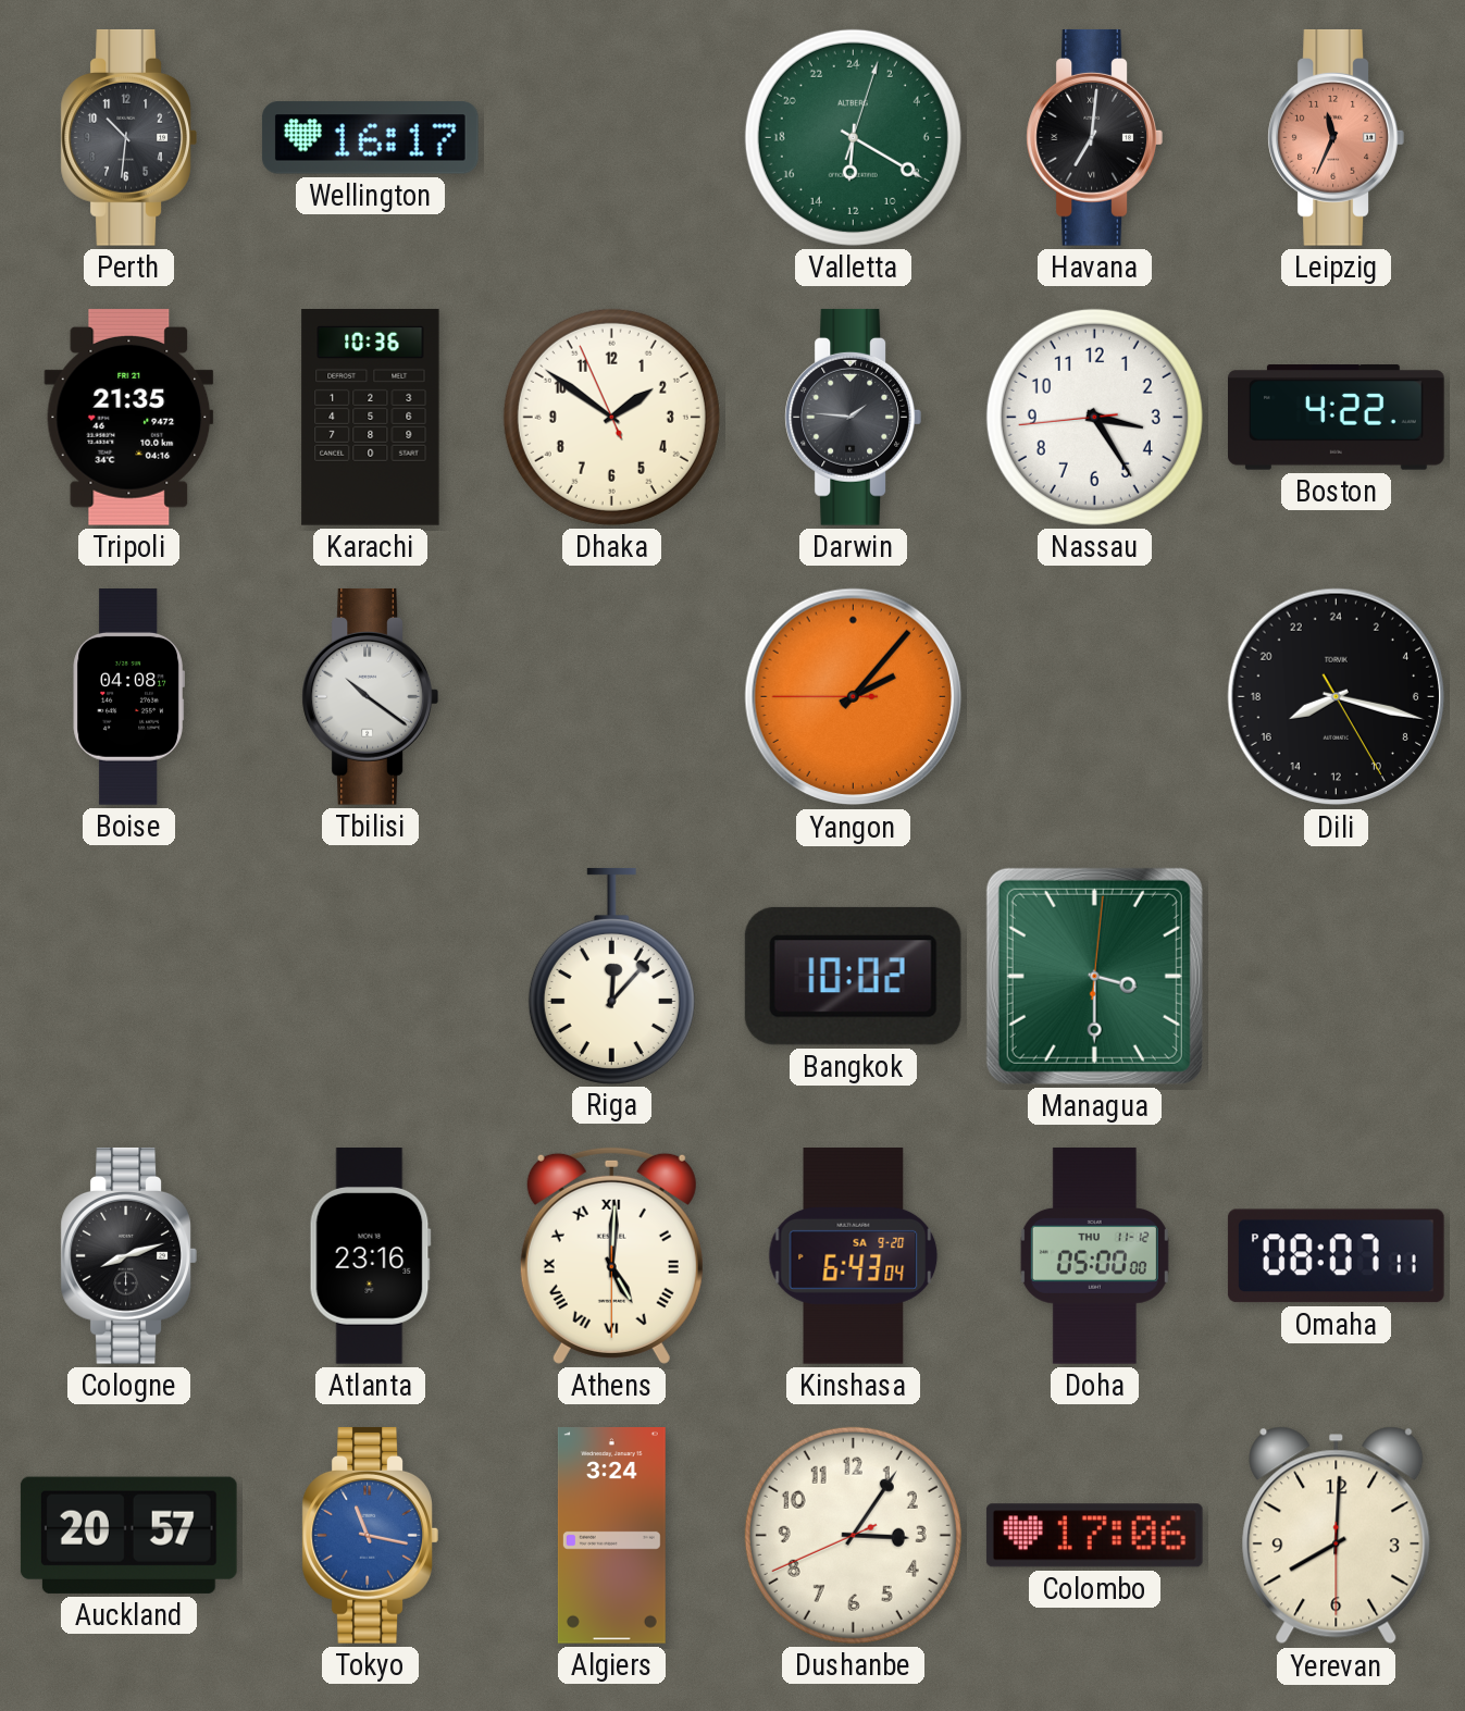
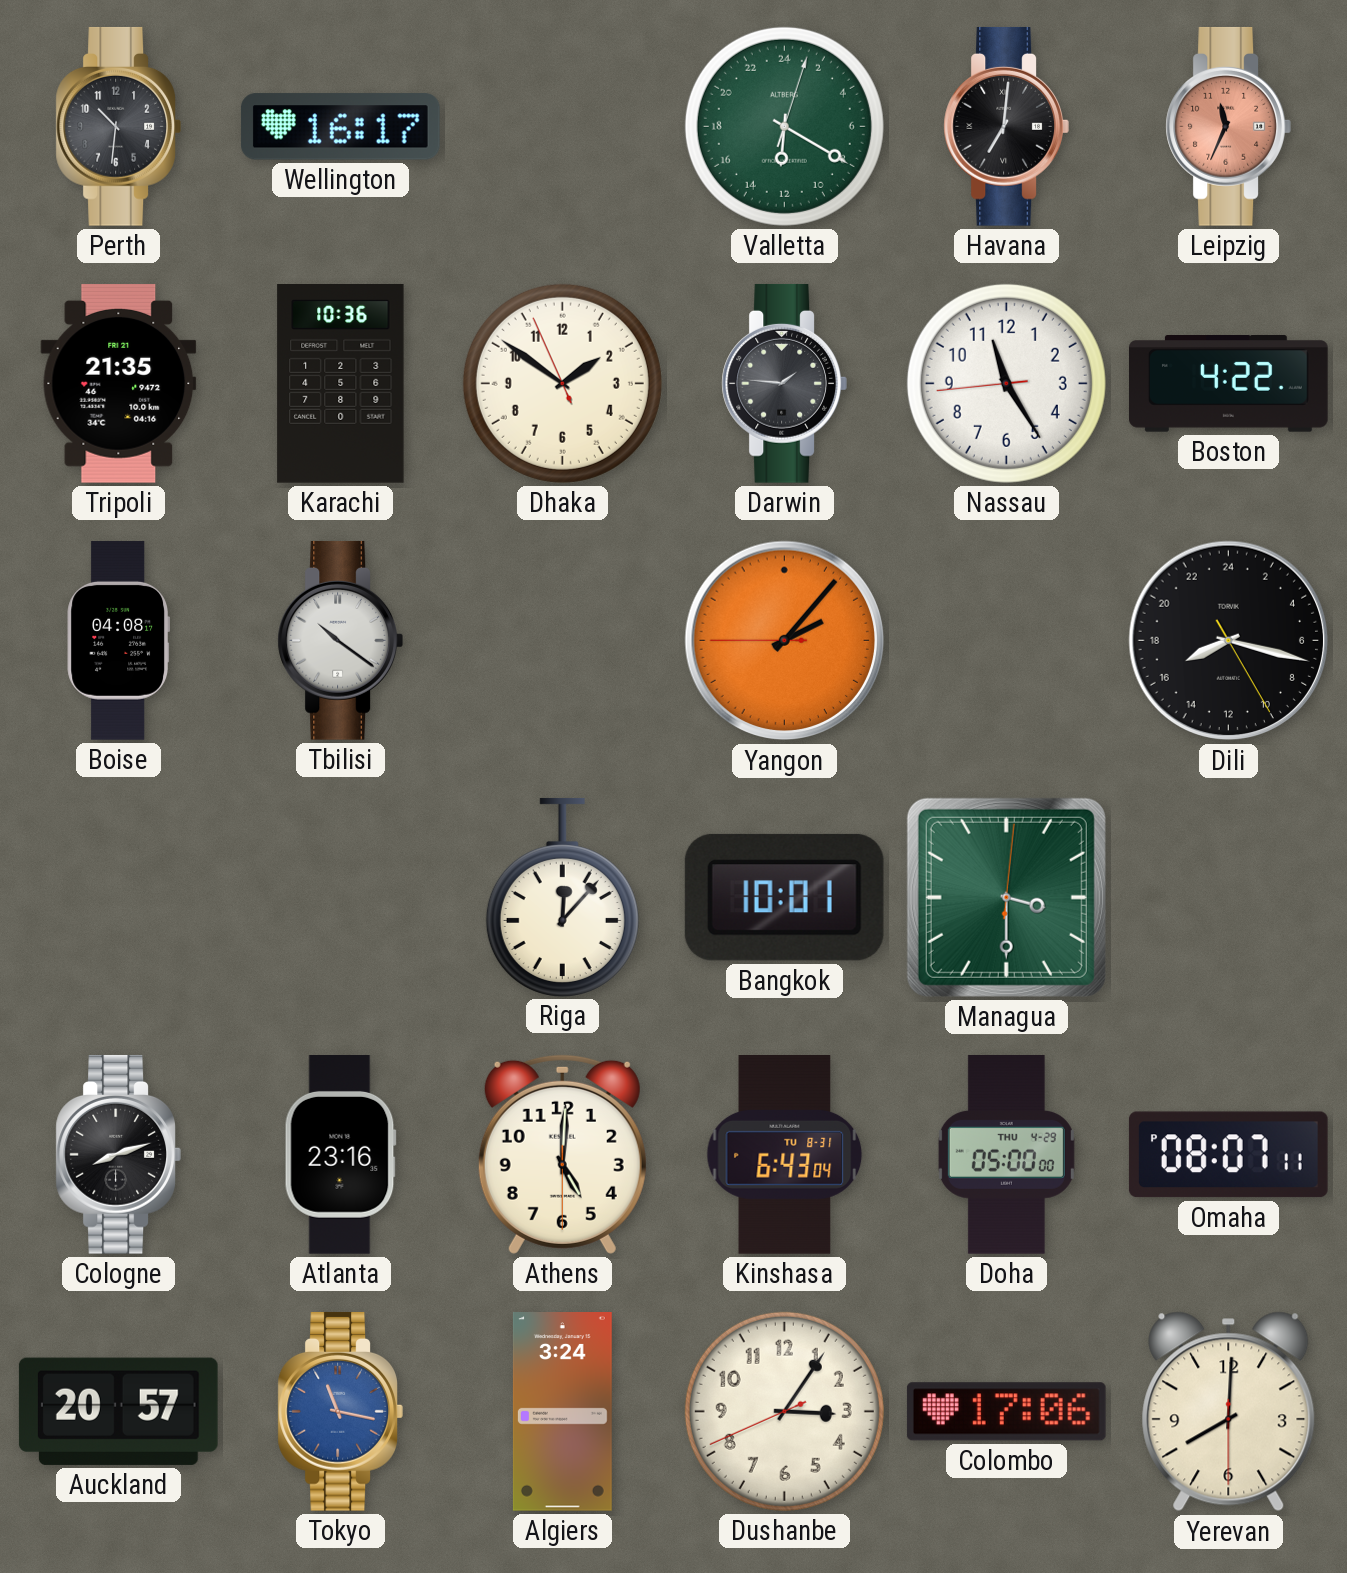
Nassau: 3:24 -> 11:24 (1006, 383)
Bangkok: 10:02 -> 10:01 (784, 897)
Athens numerals: Roman -> Arabic (562, 1154)
Kinshasa date: SA 9-20 -> TU 8-31 (785, 1155)
Doha date: THU 11-12 -> THU 4-29 (1006, 1155)
